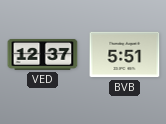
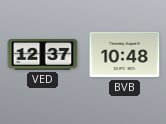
BVB: 5:51 -> 10:48 (125, 55)
